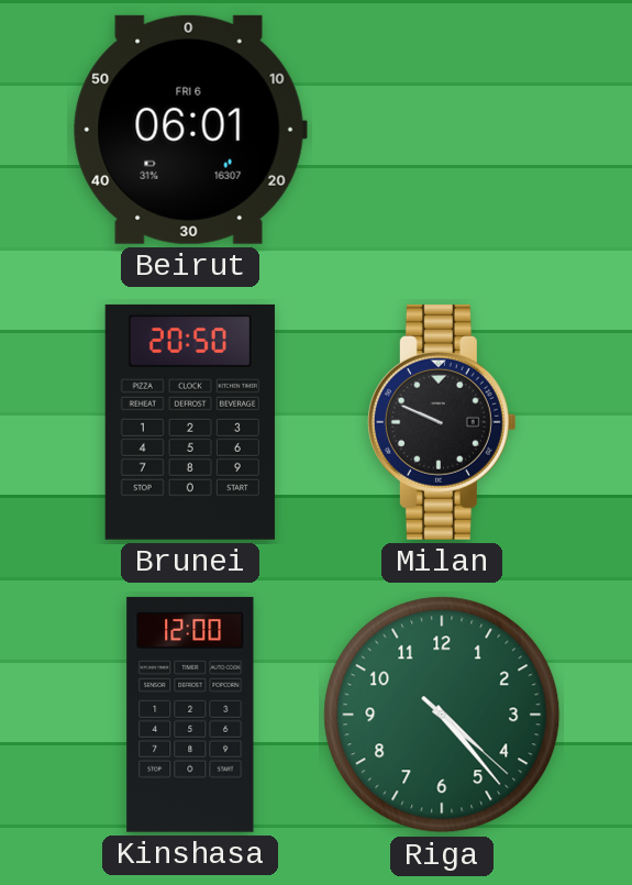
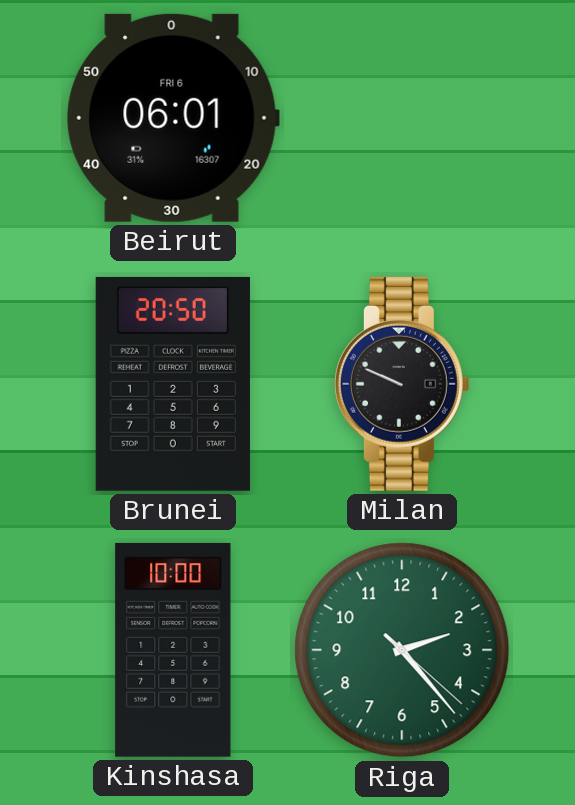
Kinshasa: 12:00 -> 10:00 (173, 650)
Riga: 4:23 -> 2:23 (402, 650)
